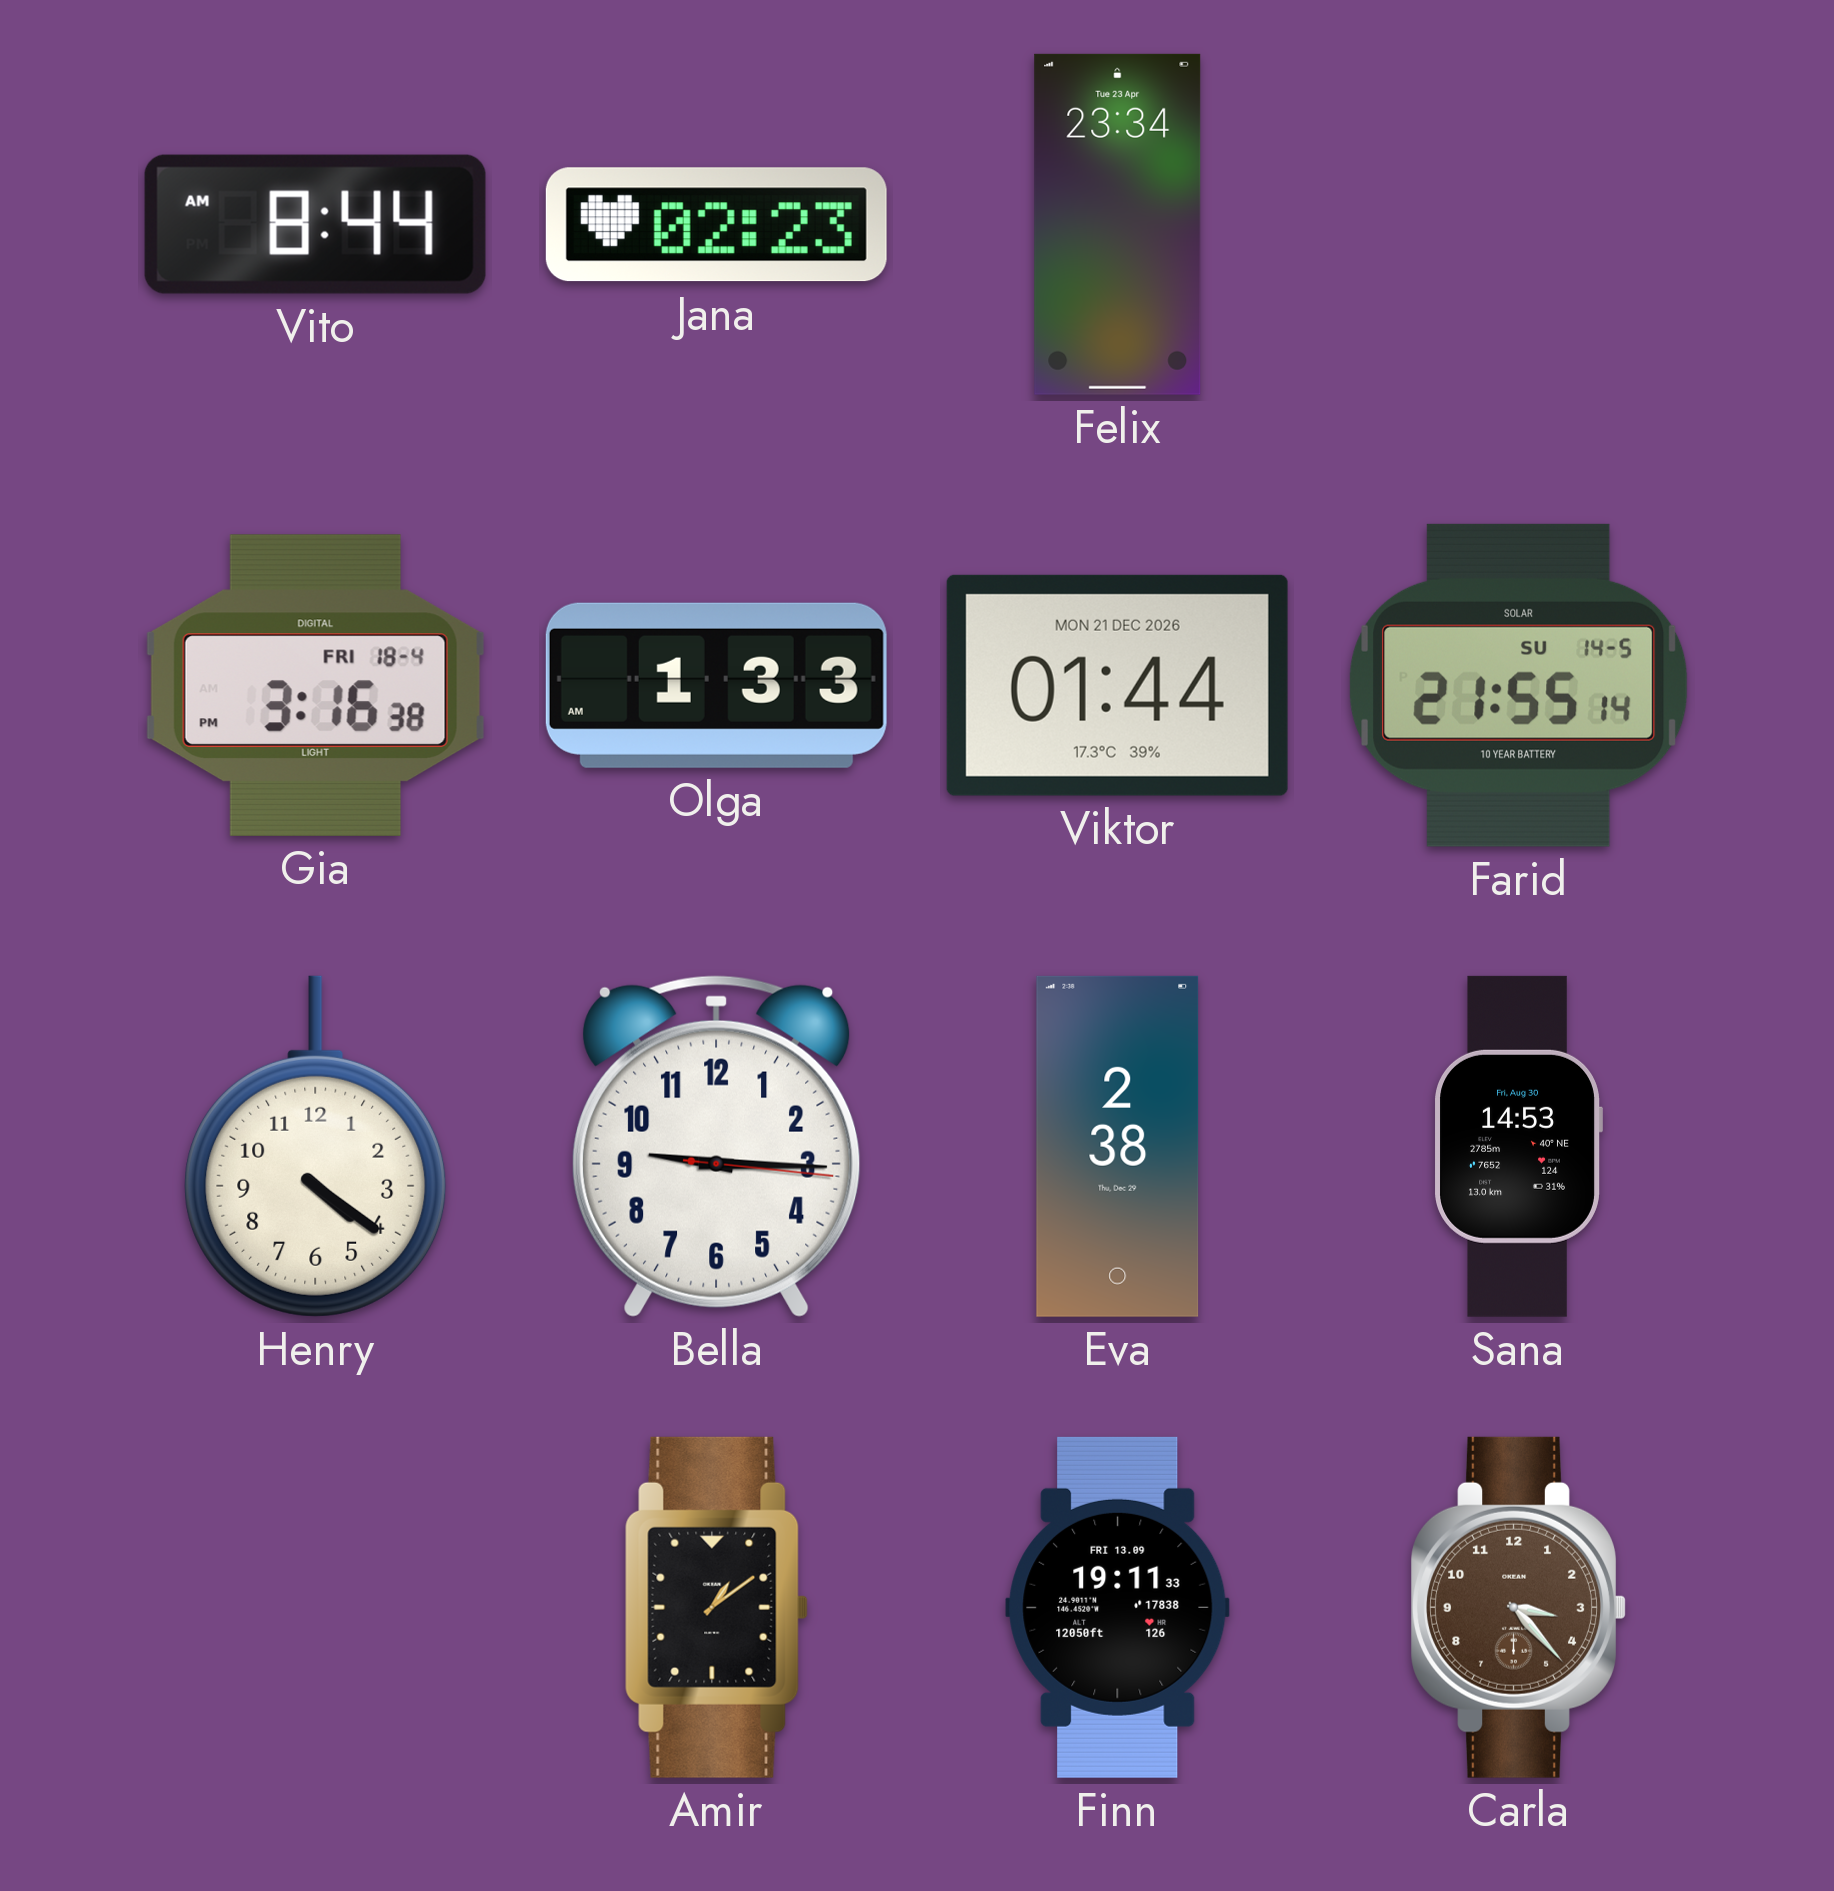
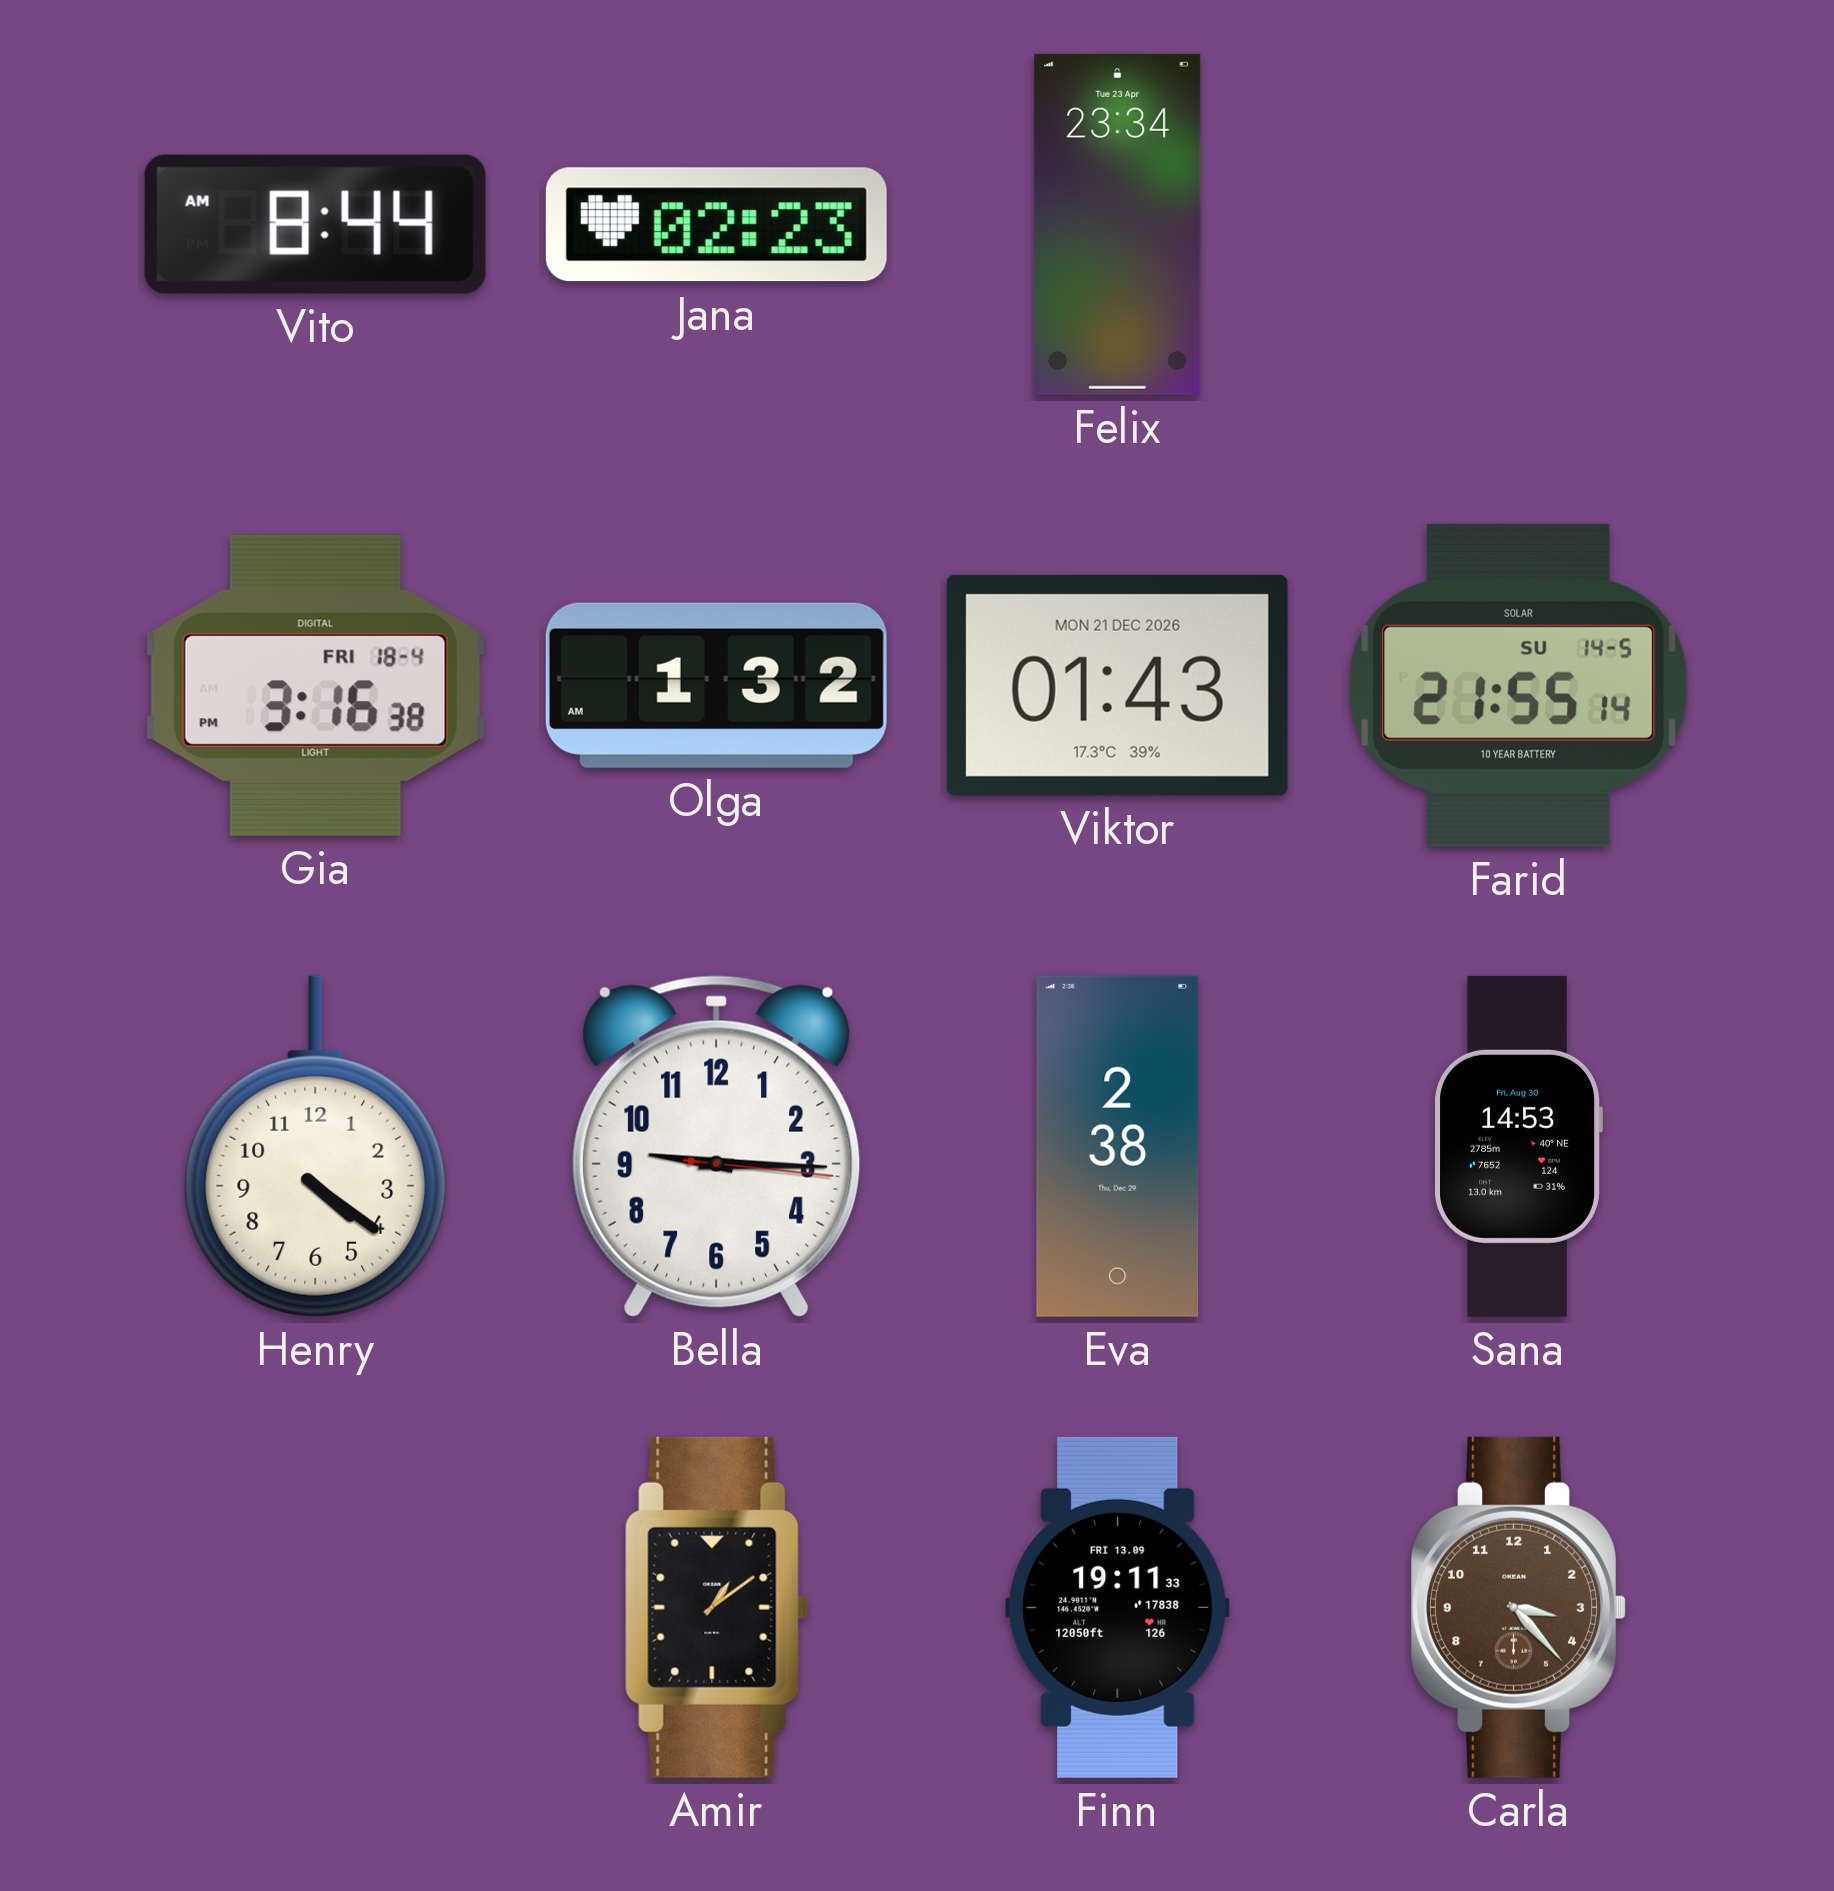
Olga: 1:33 -> 1:32 (716, 685)
Viktor: 01:44 -> 01:43 (1117, 685)
